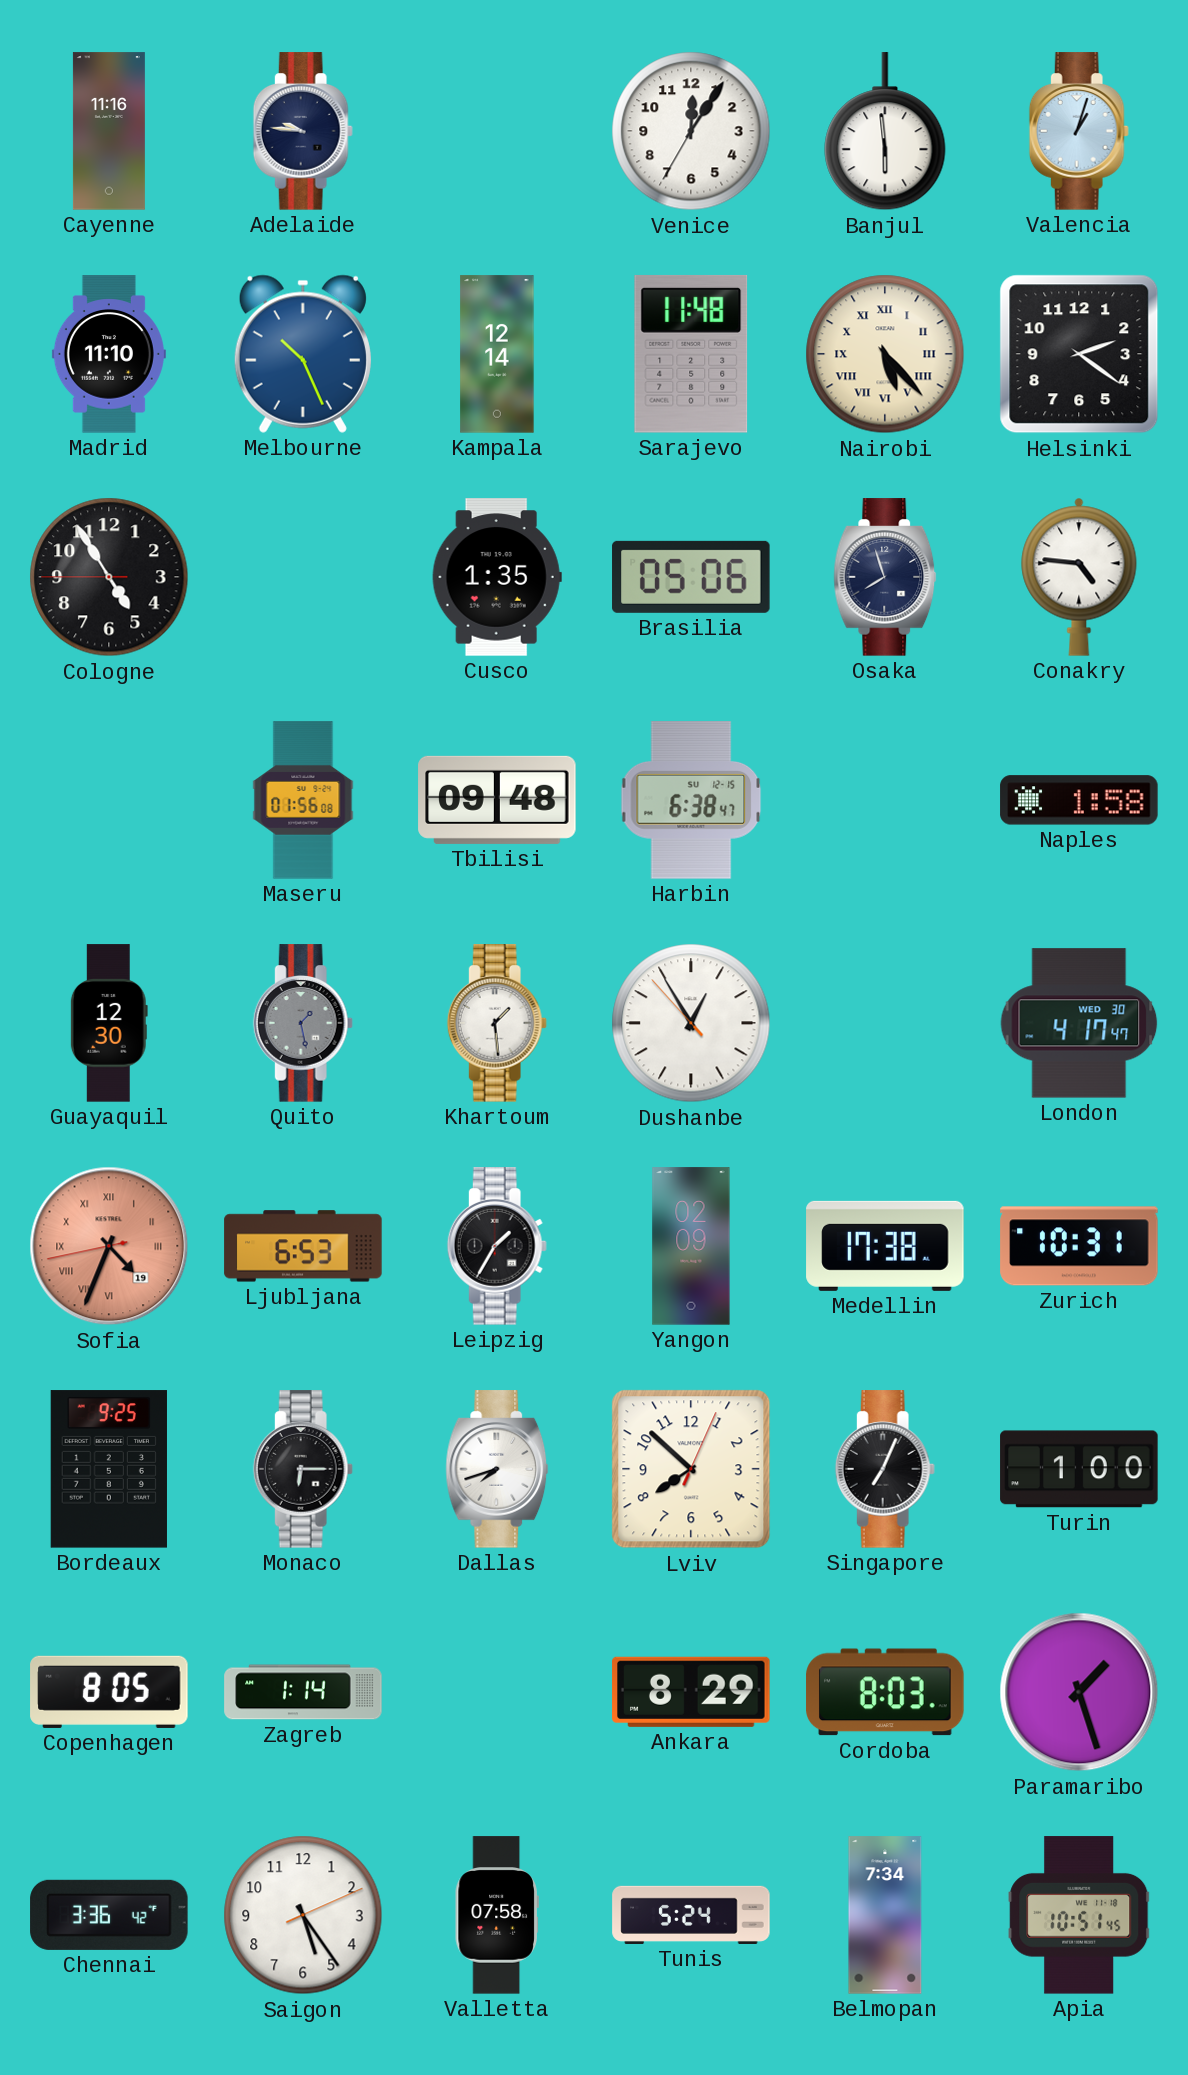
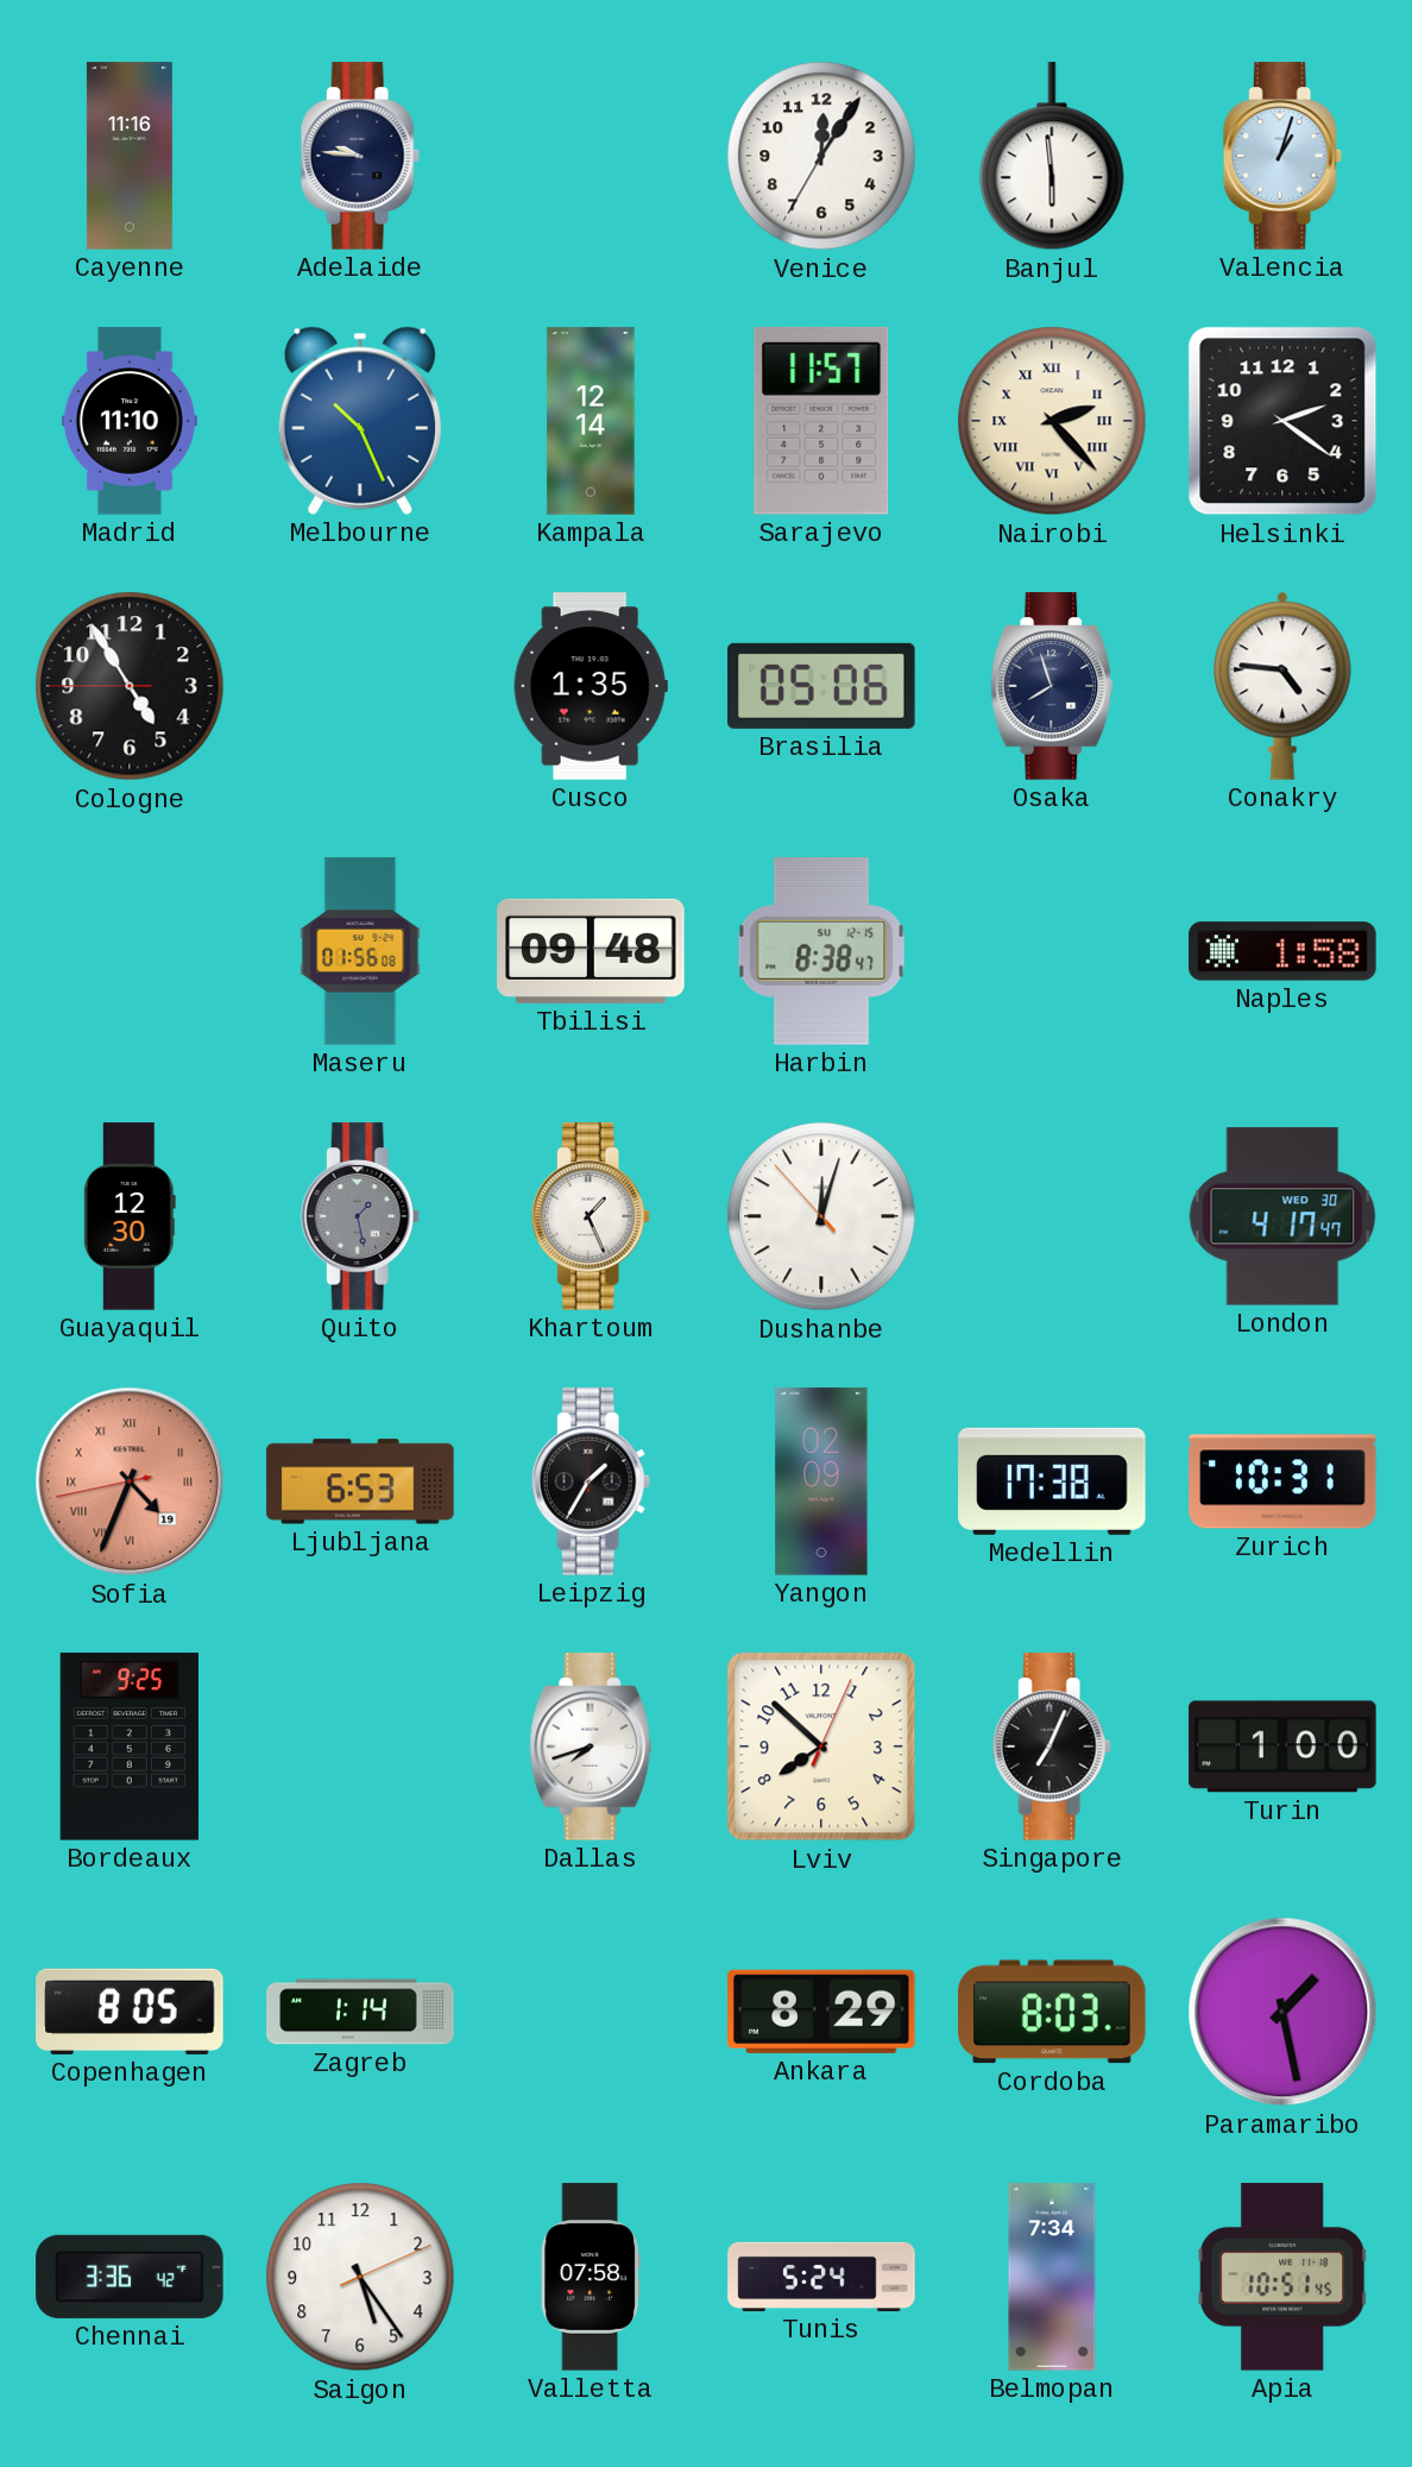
Sarajevo: 11:48 -> 11:57 (821, 421)
Nairobi: 5:23 -> 2:23 (1052, 421)
Harbin: 6:38 -> 8:38 (821, 951)
Khartoum: 1:29 -> 1:26 (591, 1216)
Dushanbe: 12:54 -> 12:02 (821, 1216)
Monaco: 6:15 -> none (303, 1469)
Paramaribo: 1:27 -> 1:28 (1282, 2012)
